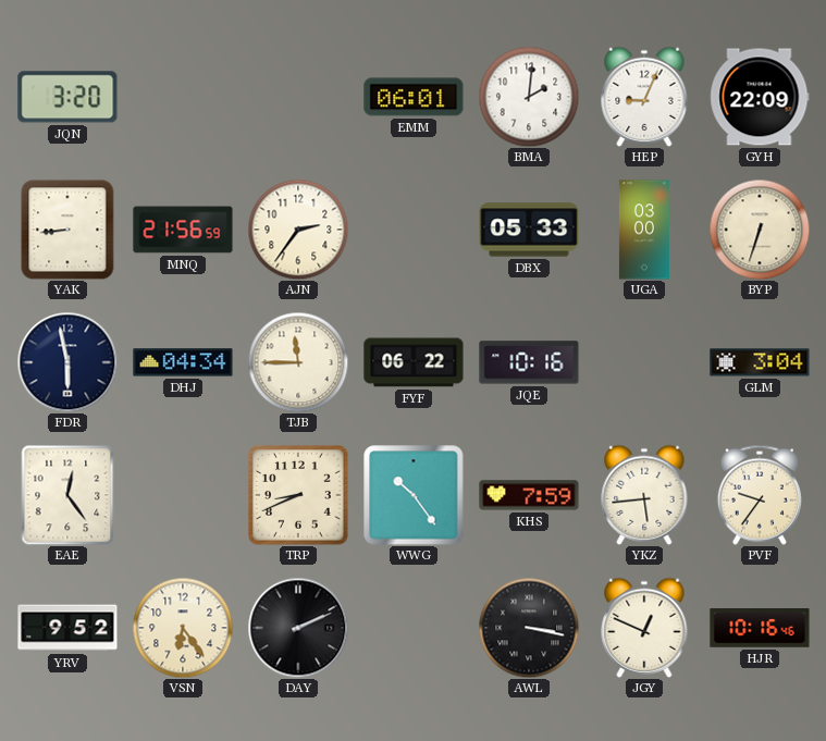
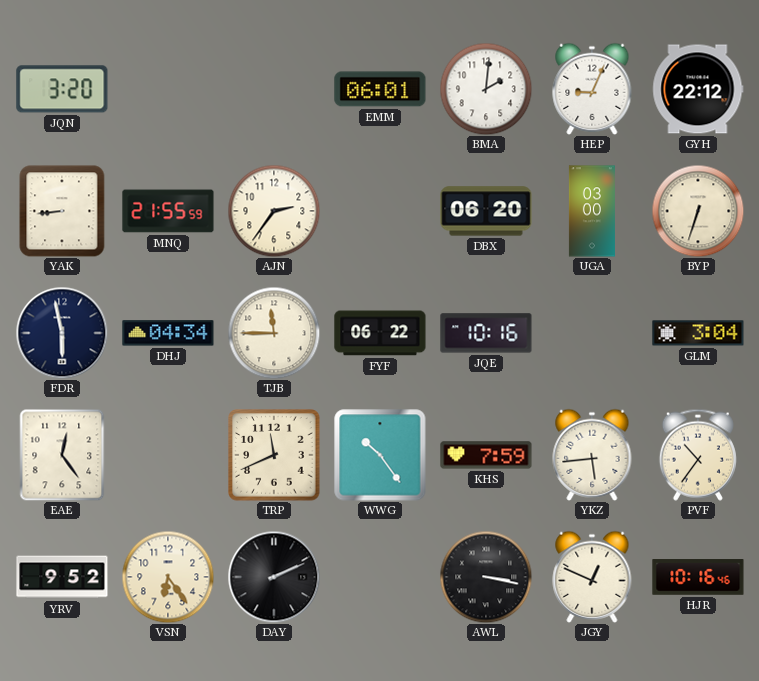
GYH: 22:09 -> 22:12 (698, 89)
MNQ: 21:56 -> 21:55 (168, 211)
DBX: 05:33 -> 06:20 (486, 211)
TRP: 8:41 -> 11:41 (274, 455)
PVF: 9:36 -> 10:36 (698, 455)
